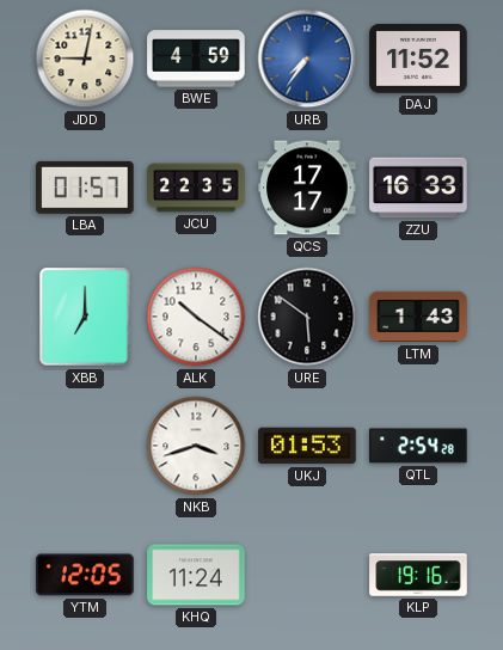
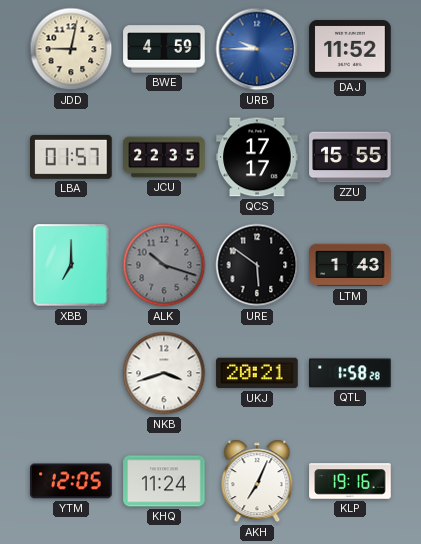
URB: 7:36 -> 9:45 (257, 49)
ZZU: 16:33 -> 15:55 (350, 157)
ALK: 10:21 -> 10:18 (164, 265)
ALK dial: white -> grey (164, 265)
UKJ: 01:53 -> 20:21 (257, 373)
QTL: 2:54 -> 1:58 (350, 373)
AKH: none -> 7:04 (257, 481)
